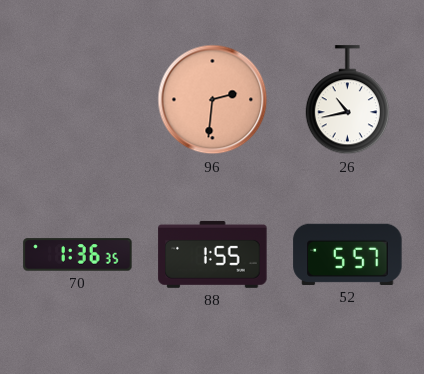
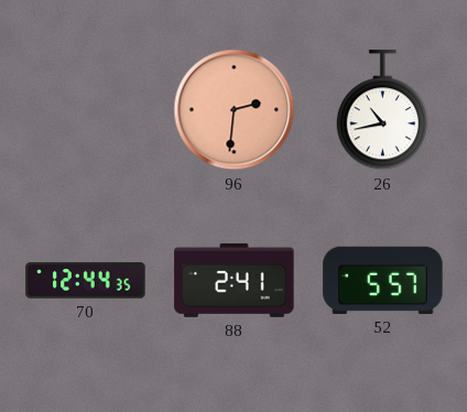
70: 1:36 -> 12:44 (86, 281)
88: 1:55 -> 2:41 (235, 280)
